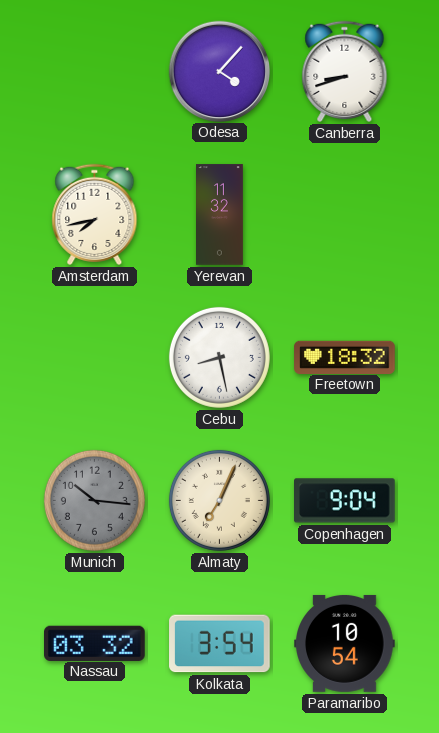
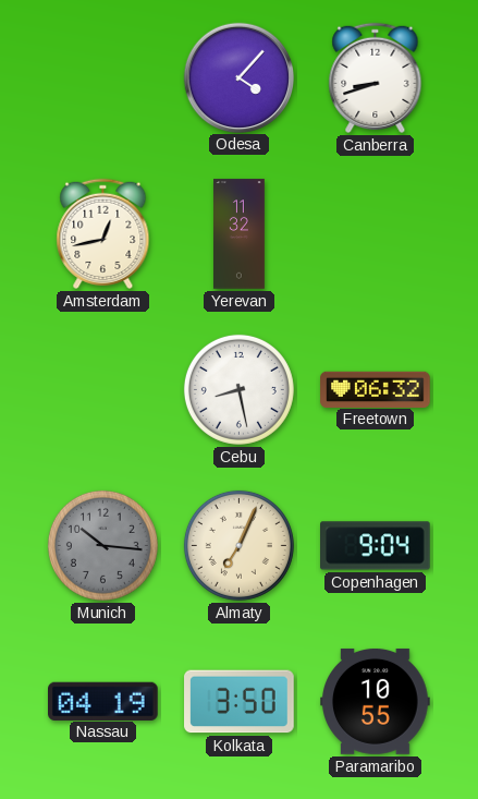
Amsterdam: 7:43 -> 12:43 (103, 233)
Freetown: 18:32 -> 06:32 (376, 389)
Nassau: 03:32 -> 04:19 (103, 701)
Kolkata: 3:54 -> 3:50 (240, 702)
Paramaribo: 10:54 -> 10:55 (376, 701)
